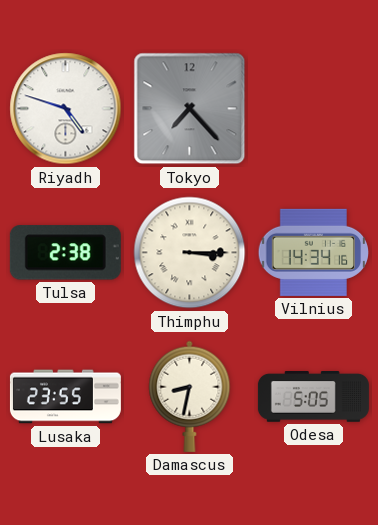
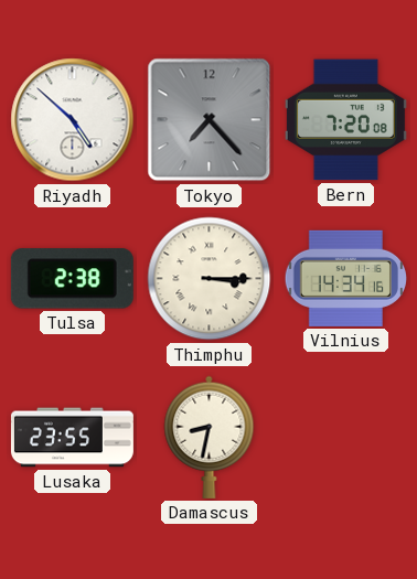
Riyadh: 4:48 -> 4:52 (73, 120)
Bern: none -> 7:20 (345, 120)
Odesa: 5:05 -> none (313, 397)
